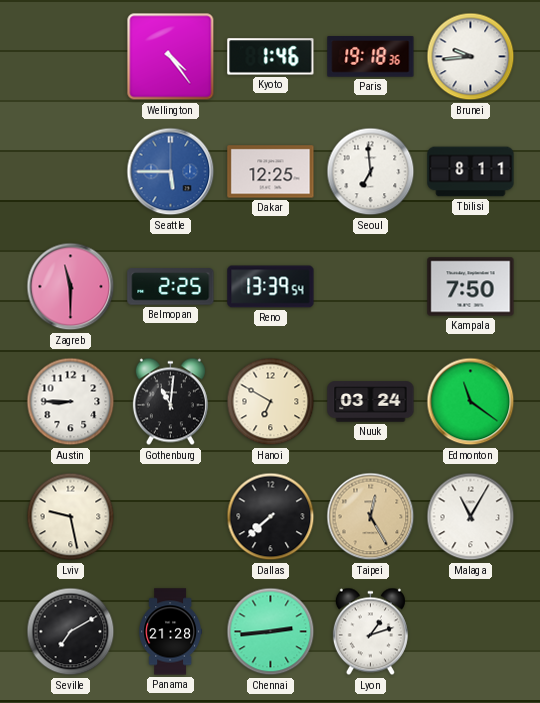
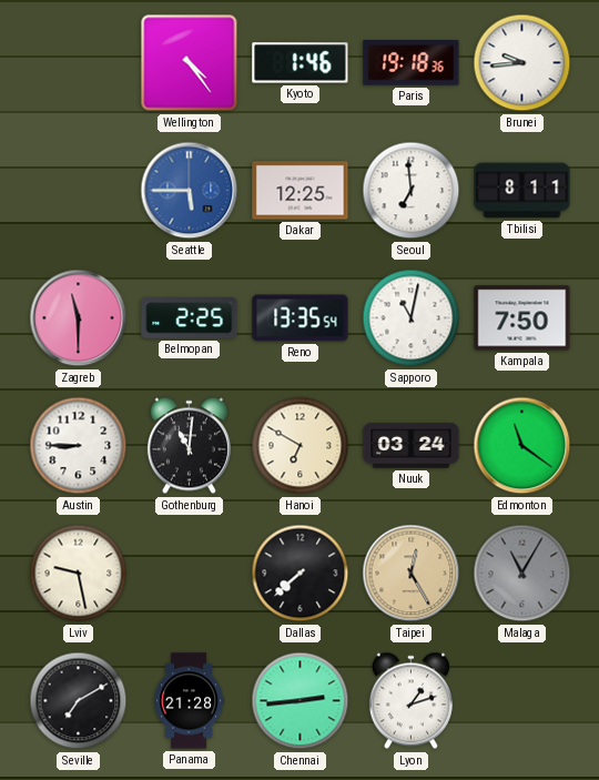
Reno: 13:39 -> 13:35 (301, 318)
Sapporo: none -> 11:02 (412, 318)
Malaga dial: white -> grey (522, 574)
